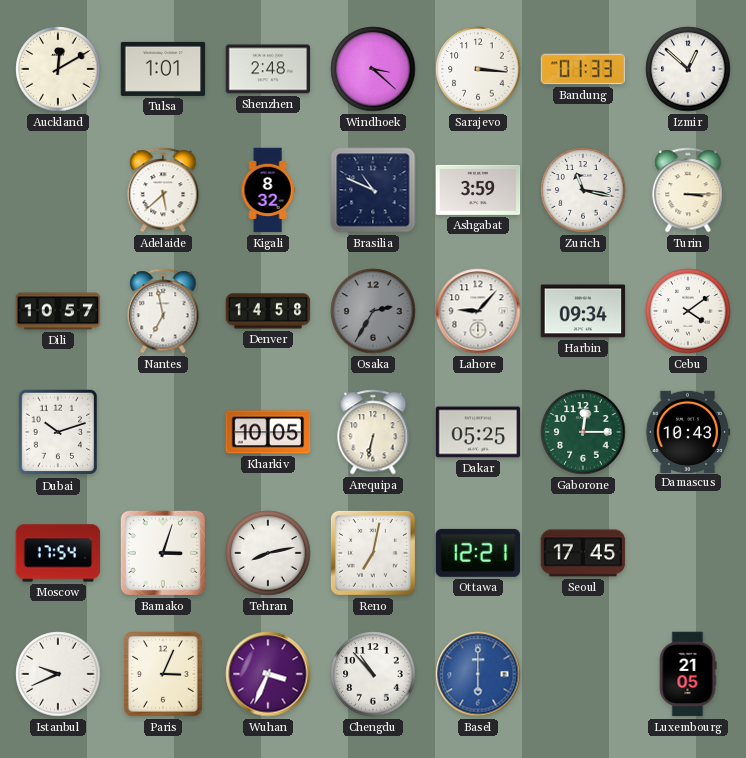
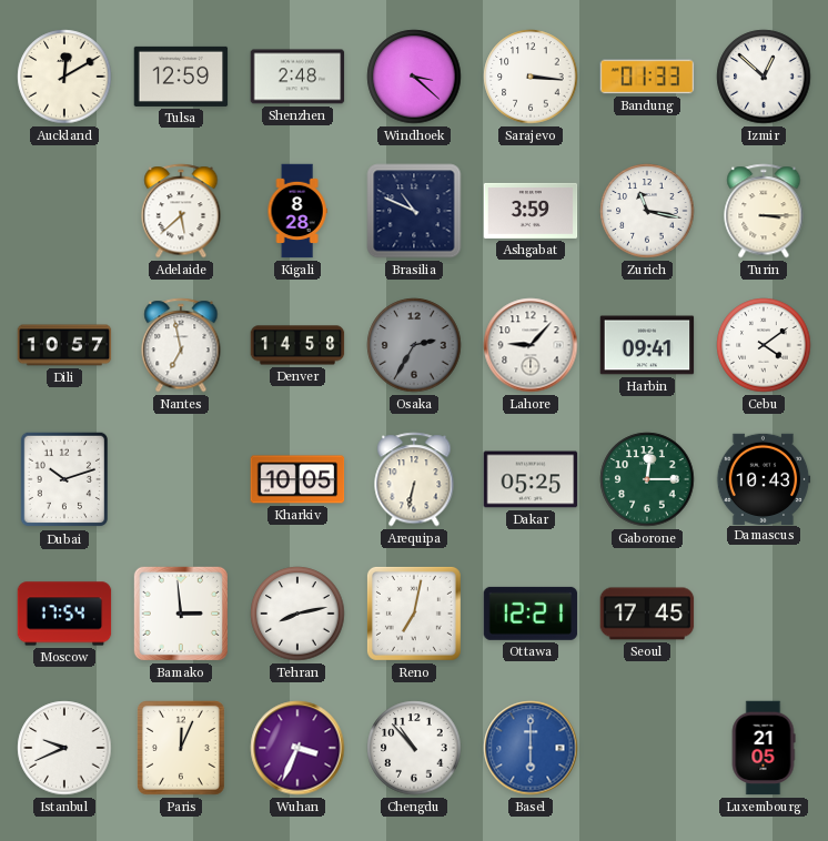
Tulsa: 1:01 -> 12:59 (181, 77)
Kigali: 8:32 -> 8:28 (297, 211)
Harbin: 09:34 -> 09:41 (647, 345)
Bamako: 3:03 -> 2:59 (181, 614)
Paris: 3:04 -> 12:04 (181, 749)
